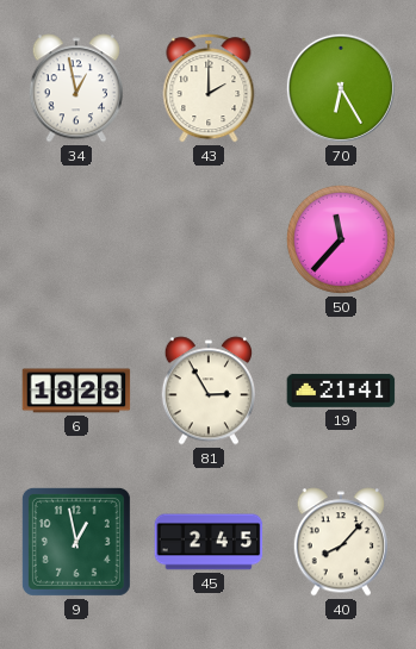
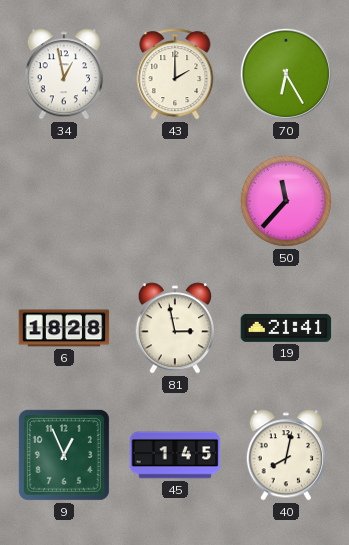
81: 2:55 -> 2:58 (174, 328)
9: 12:58 -> 12:56 (64, 455)
45: 2:45 -> 1:45 (175, 455)
40: 8:07 -> 8:02 (285, 455)
